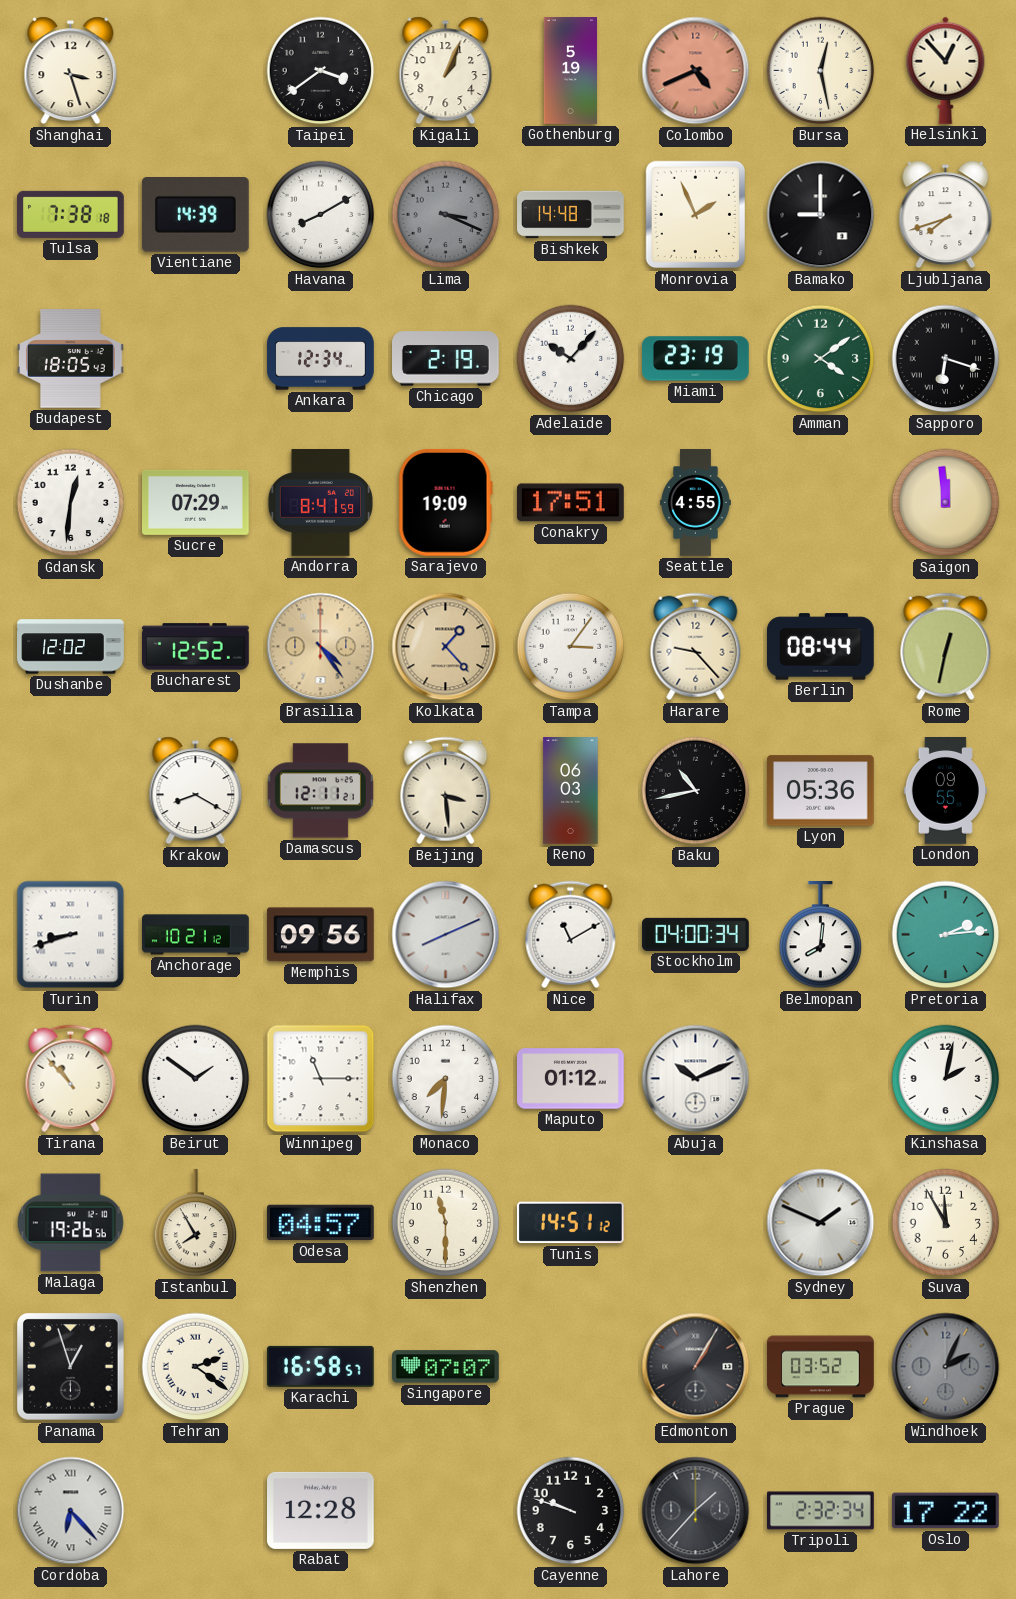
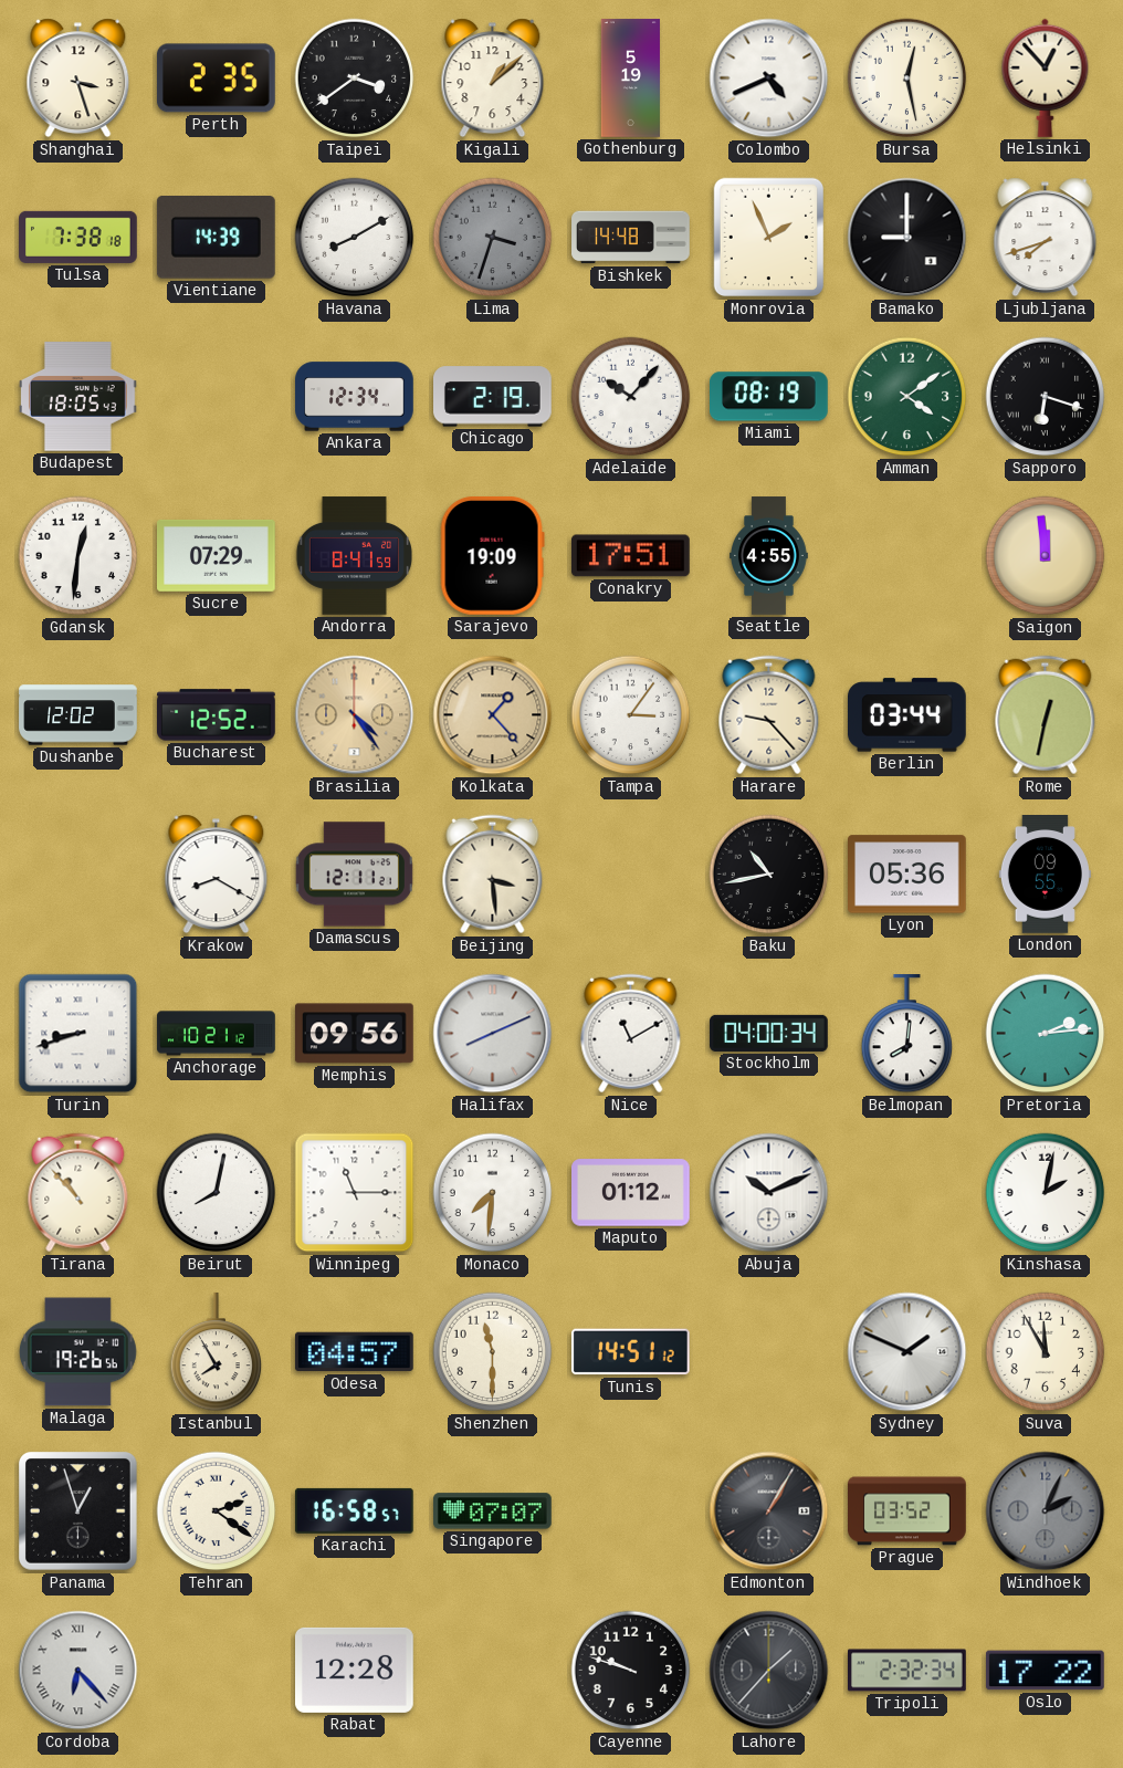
Perth: none -> 2:35 (216, 79)
Kigali: 1:04 -> 1:08 (493, 79)
Colombo dial: salmon -> white (769, 79)
Lima: 3:19 -> 3:33 (493, 238)
Miami: 23:19 -> 08:19 (769, 397)
Berlin: 08:44 -> 03:44 (907, 715)
Reno: 06:03 -> none (571, 791)
Beirut: 1:51 -> 8:02 (217, 1193)
